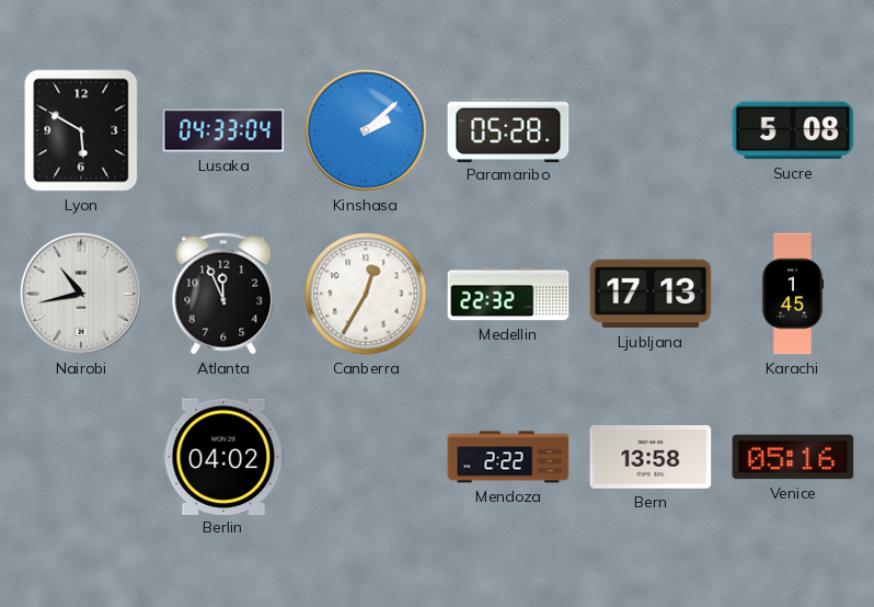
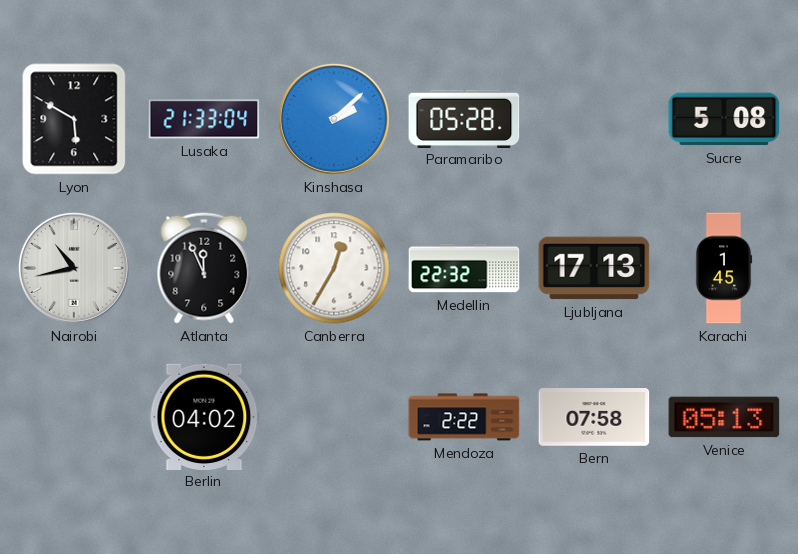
Lusaka: 04:33 -> 21:33 (204, 119)
Bern: 13:58 -> 07:58 (594, 418)
Venice: 05:16 -> 05:13 (724, 417)
